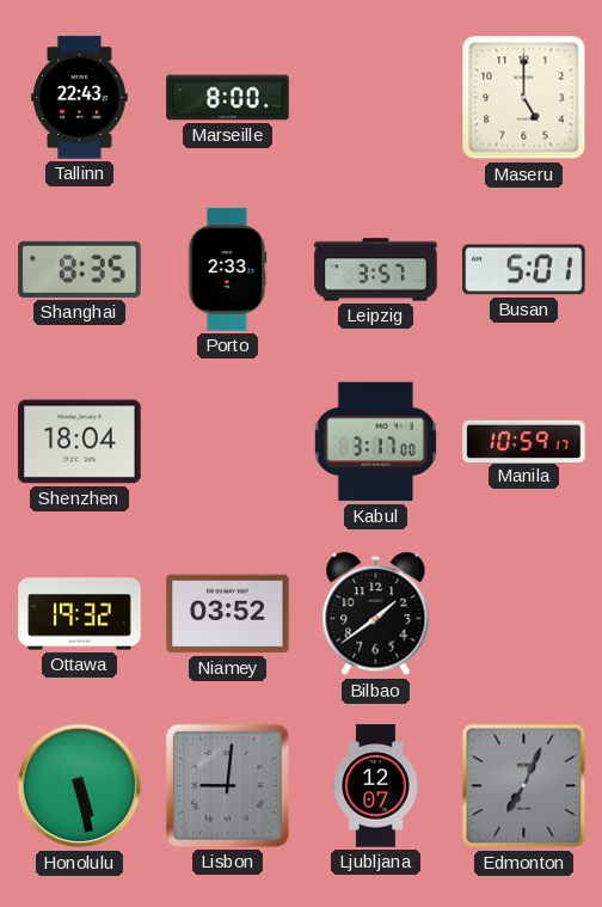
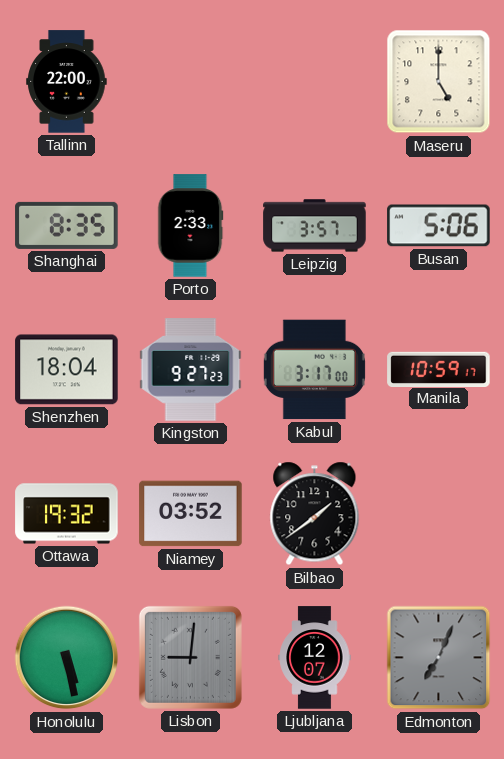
Tallinn: 22:43 -> 22:00 (67, 82)
Marseille: 8:00 -> none (228, 98)
Busan: 5:01 -> 5:06 (439, 226)
Kingston: none -> 9:27 (191, 370)
